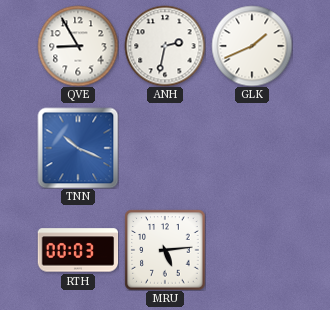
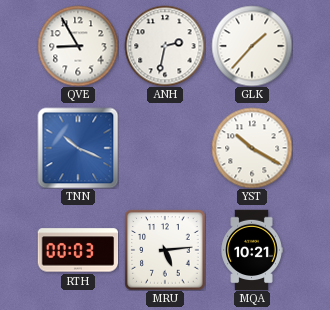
GLK: 1:41 -> 1:37 (252, 46)
YST: none -> 10:20 (252, 148)
MQA: none -> 10:21 (252, 250)
